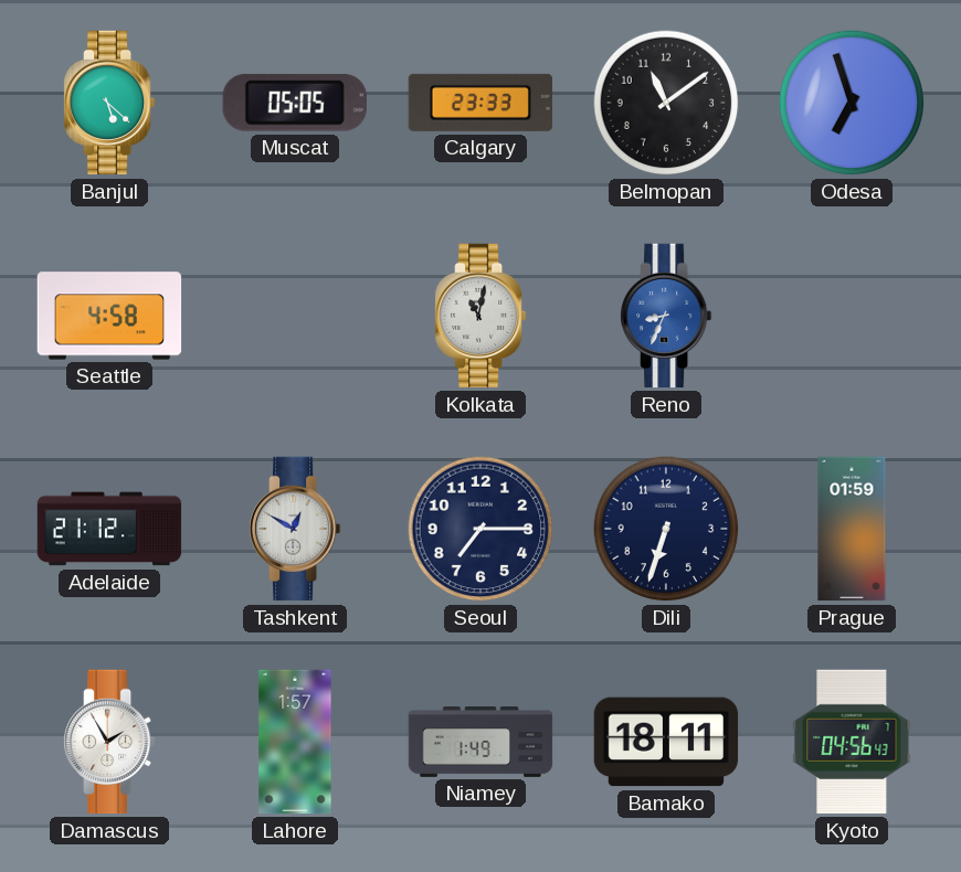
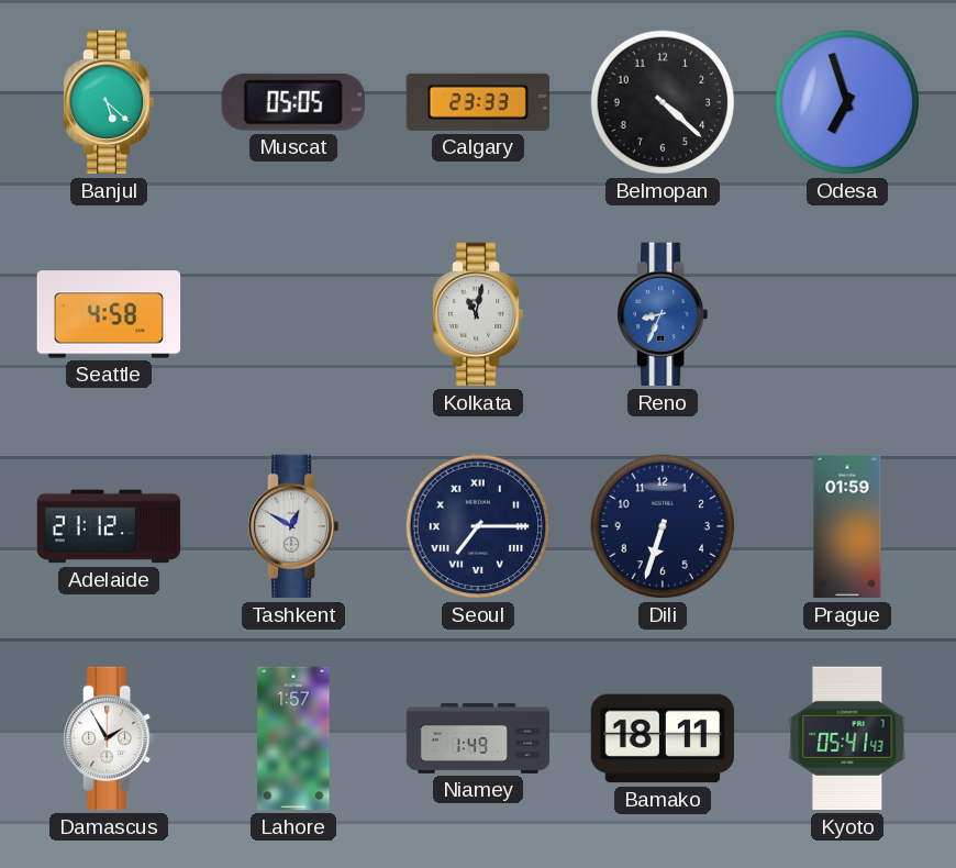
Belmopan: 11:09 -> 4:22 (663, 102)
Seoul numerals: Arabic -> Roman (478, 526)
Kyoto: 04:56 -> 05:41 (847, 738)
